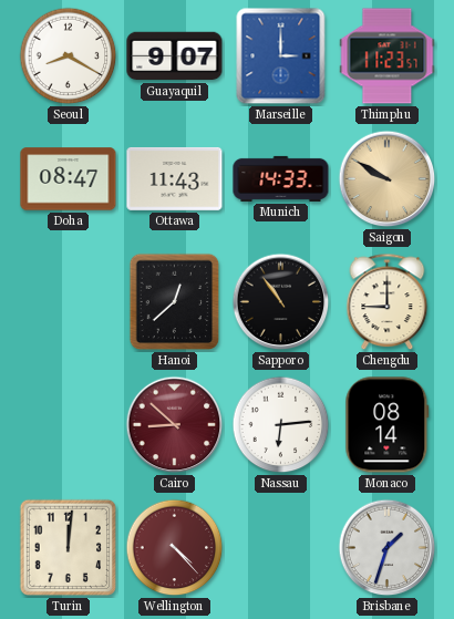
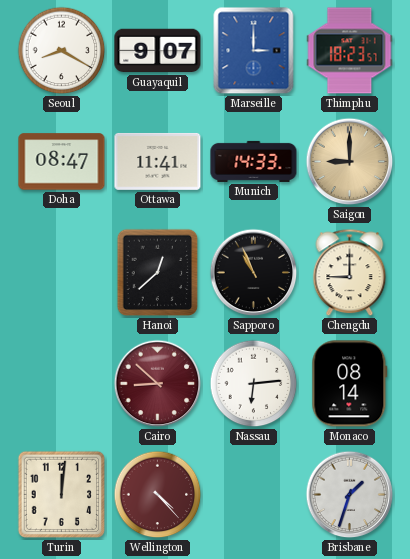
Thimphu: 11:23 -> 18:23 (350, 51)
Ottawa: 11:43 -> 11:41 (158, 161)
Saigon: 9:50 -> 9:00 (350, 162)
Sapporo: 10:54 -> 10:56 (254, 273)
